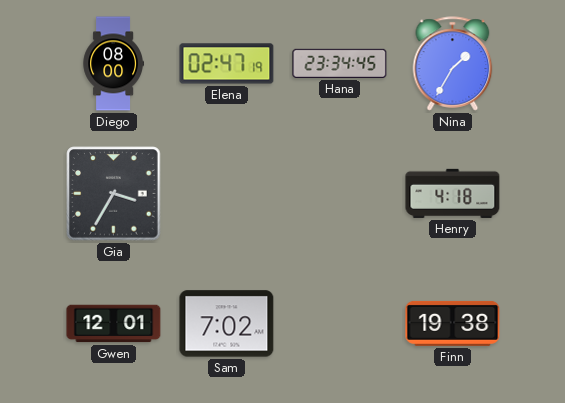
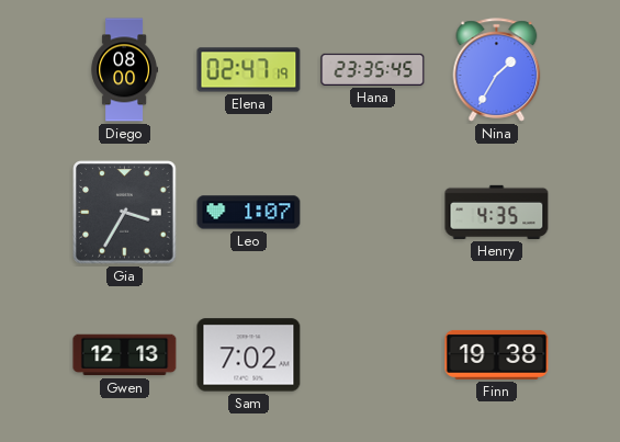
Hana: 23:34 -> 23:35 (373, 69)
Leo: none -> 1:07 (249, 213)
Henry: 4:18 -> 4:35 (497, 212)
Gwen: 12:01 -> 12:13 (125, 355)
